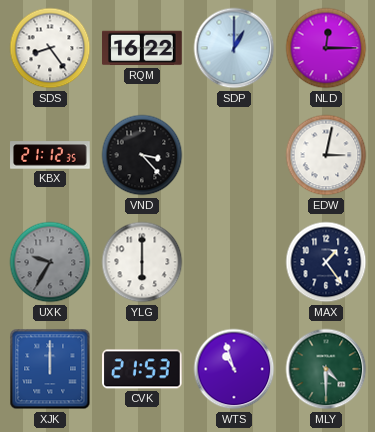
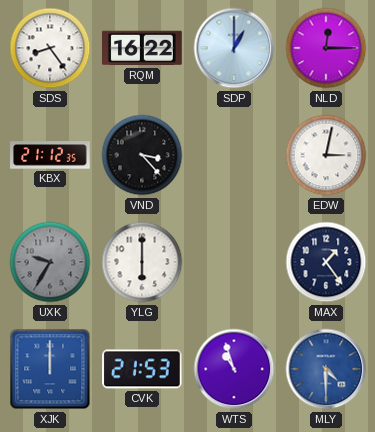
MLY dial: green -> blue (326, 369)
